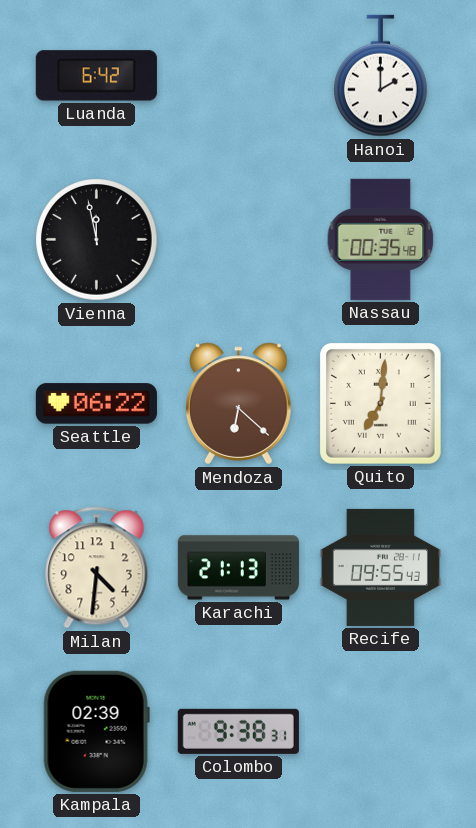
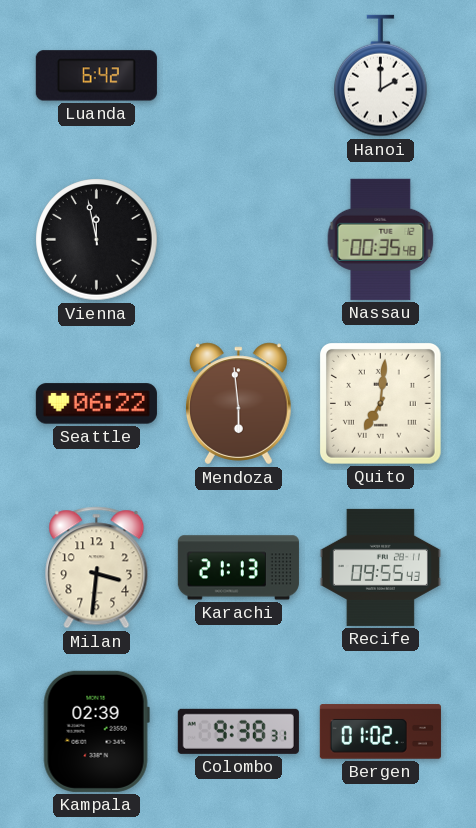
Mendoza: 6:22 -> 5:59 (238, 404)
Milan: 4:31 -> 3:31 (97, 568)
Bergen: none -> 01:02 (380, 732)
